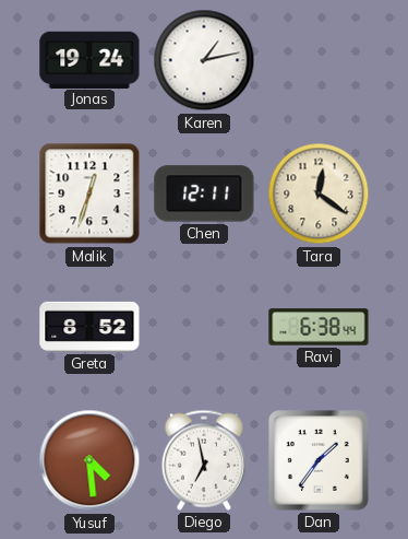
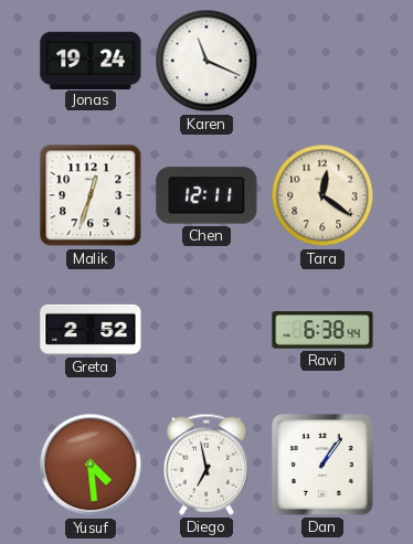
Karen: 1:13 -> 11:19 (206, 61)
Greta: 8:52 -> 2:52 (91, 330)
Dan: 1:36 -> 1:06 (322, 465)
